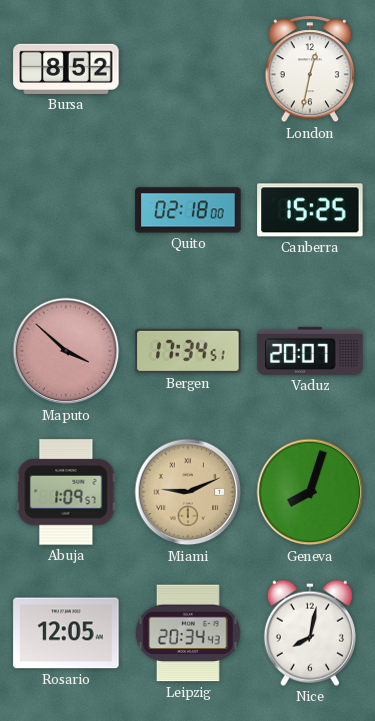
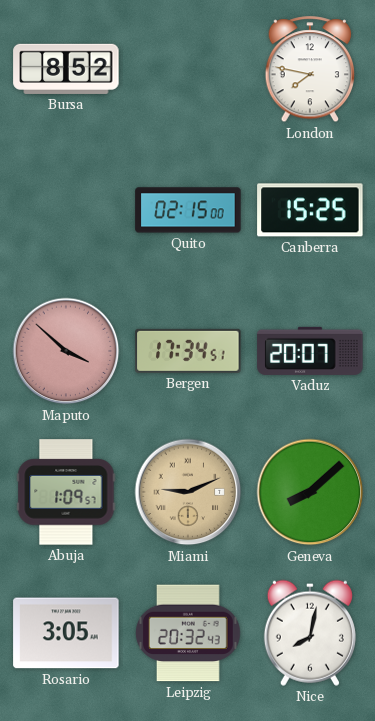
London: 12:32 -> 7:47 (309, 70)
Quito: 02:18 -> 02:15 (188, 210)
Geneva: 8:03 -> 8:08 (310, 492)
Rosario: 12:05 -> 3:05 (66, 633)
Leipzig: 20:34 -> 20:32 (188, 633)
